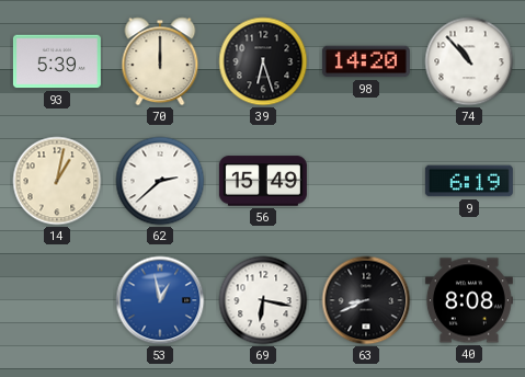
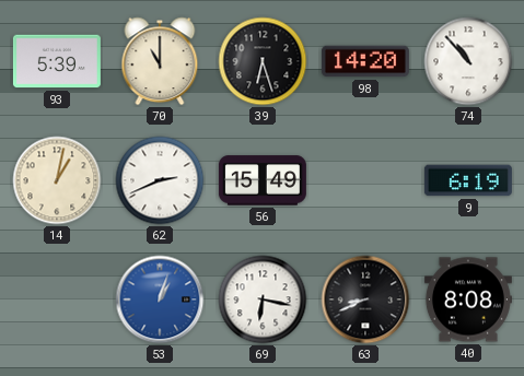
70: 12:00 -> 11:00 (160, 61)
62: 2:38 -> 2:41 (160, 180)
53: 12:58 -> 1:03 (160, 299)
